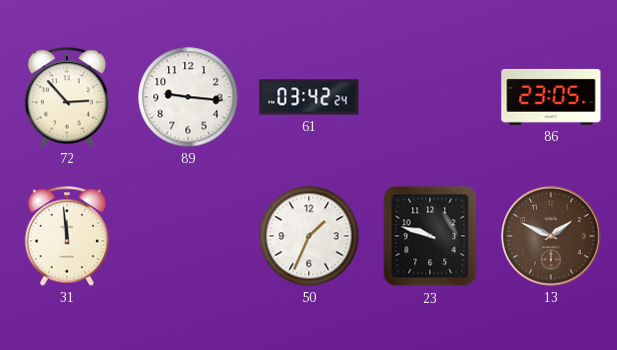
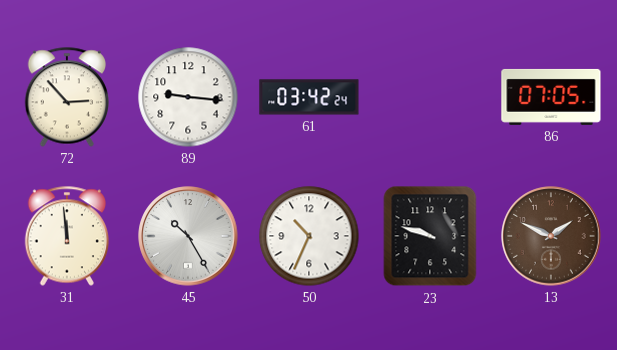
86: 23:05 -> 07:05 (551, 97)
45: none -> 10:25 (188, 236)
50: 1:34 -> 10:34 (309, 236)
